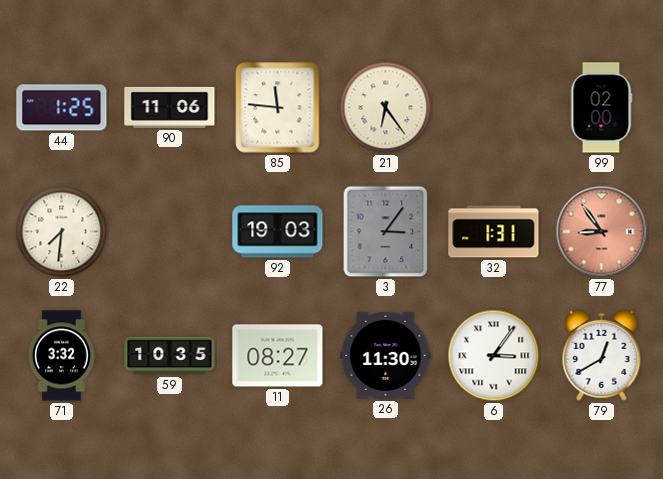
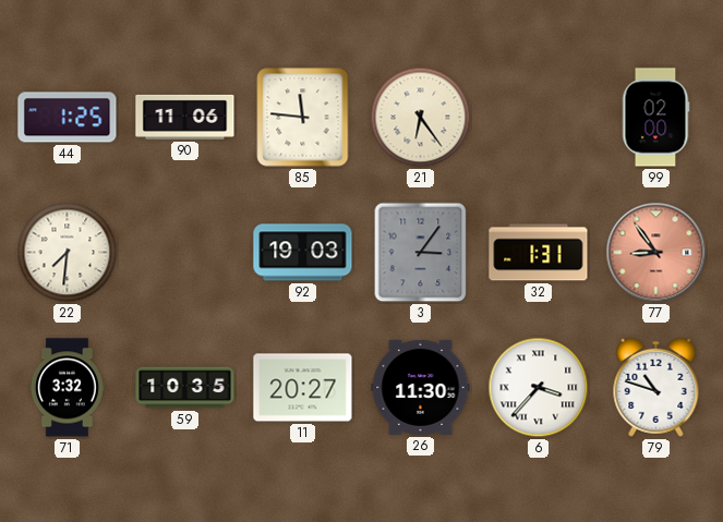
11: 08:27 -> 20:27 (303, 388)
6: 3:06 -> 3:37 (539, 388)
79: 12:40 -> 10:48 (656, 387)
